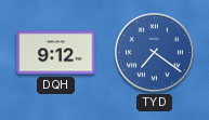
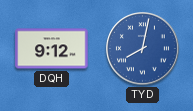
TYD: 7:21 -> 8:02 (143, 49)
